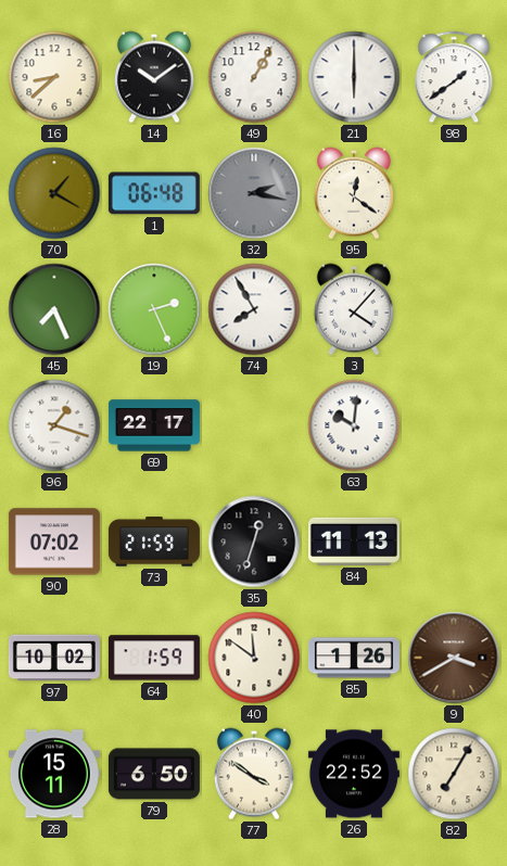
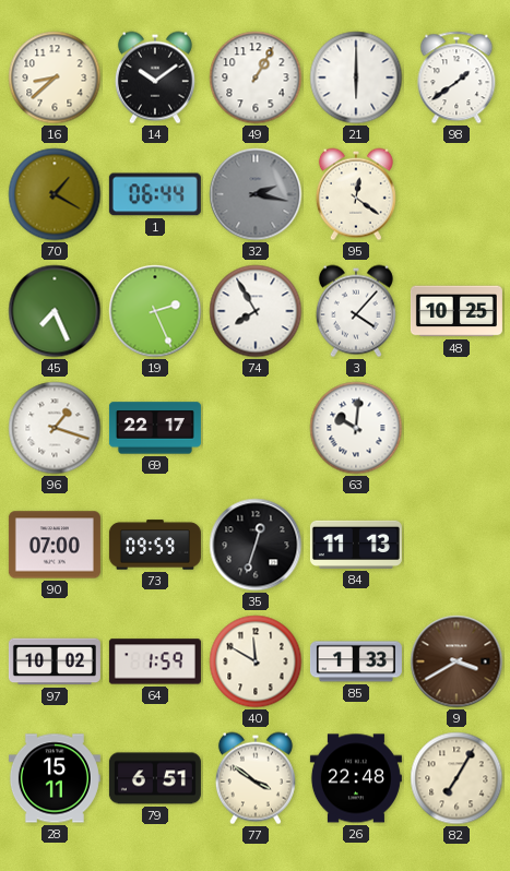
1: 06:48 -> 06:44 (155, 194)
48: none -> 10:25 (456, 311)
90: 07:02 -> 07:00 (55, 545)
73: 21:59 -> 09:59 (155, 545)
40: 11:51 -> 11:50 (256, 661)
85: 1:26 -> 1:33 (356, 661)
79: 6:50 -> 6:51 (155, 778)
26: 22:52 -> 22:48 (356, 778)
